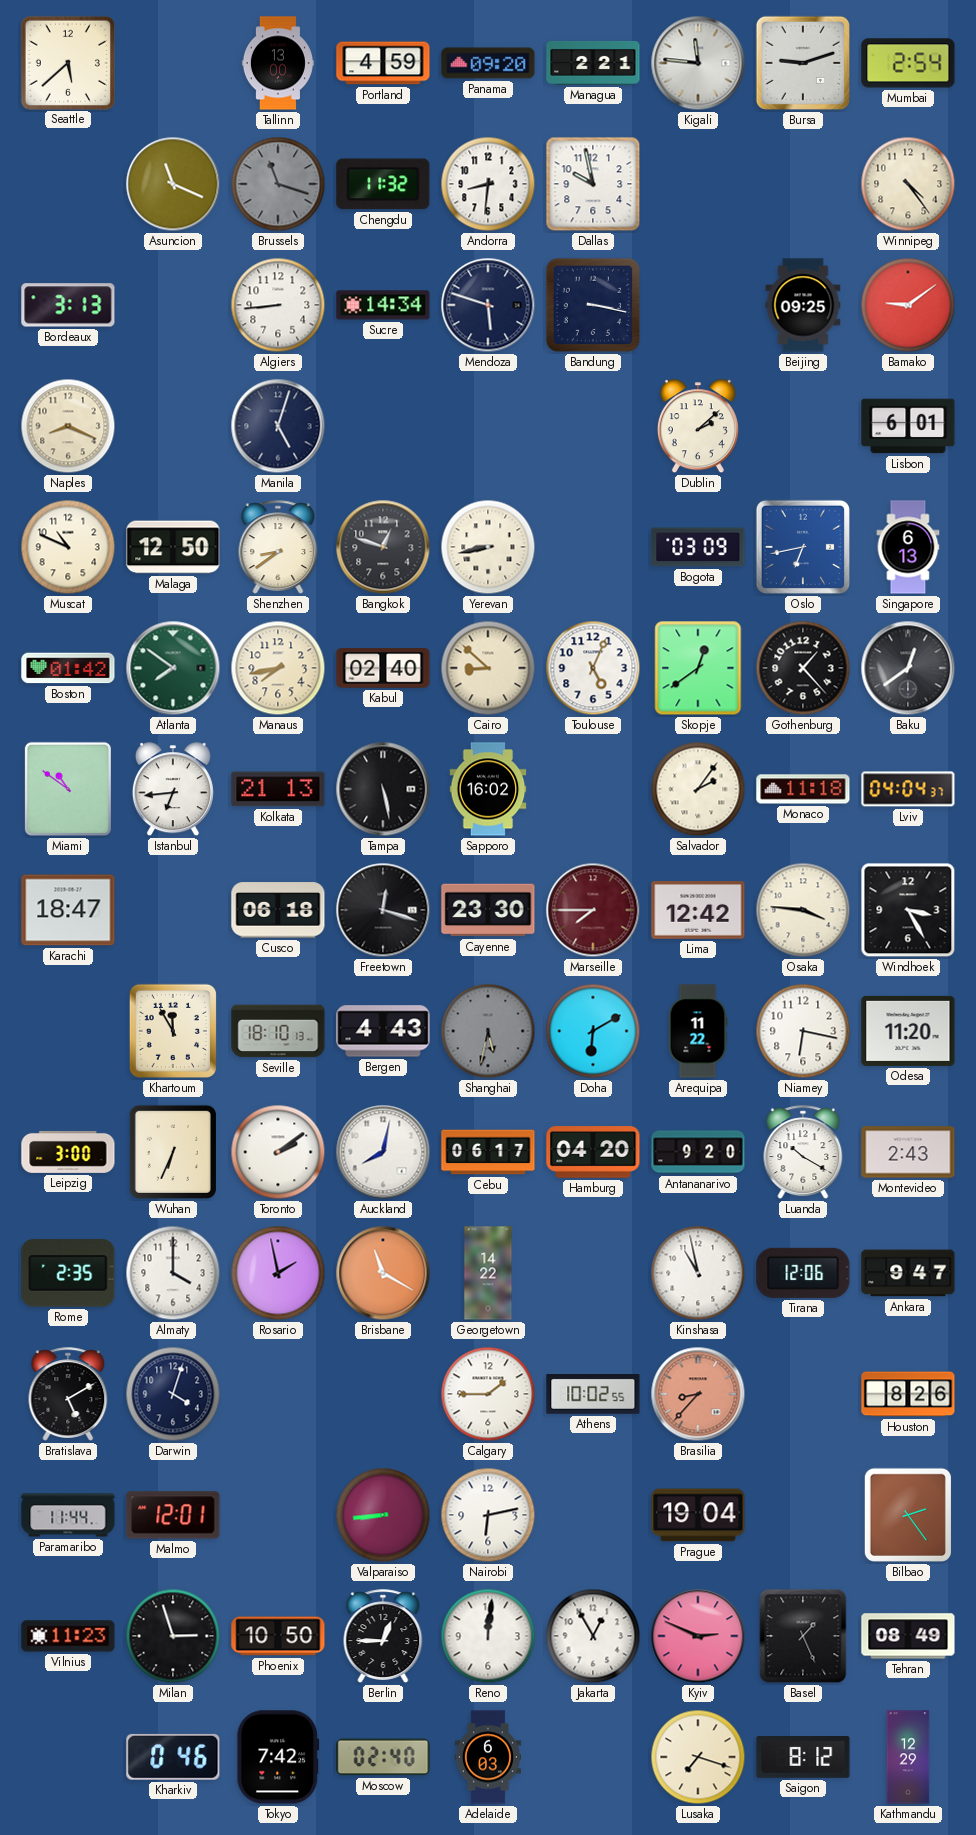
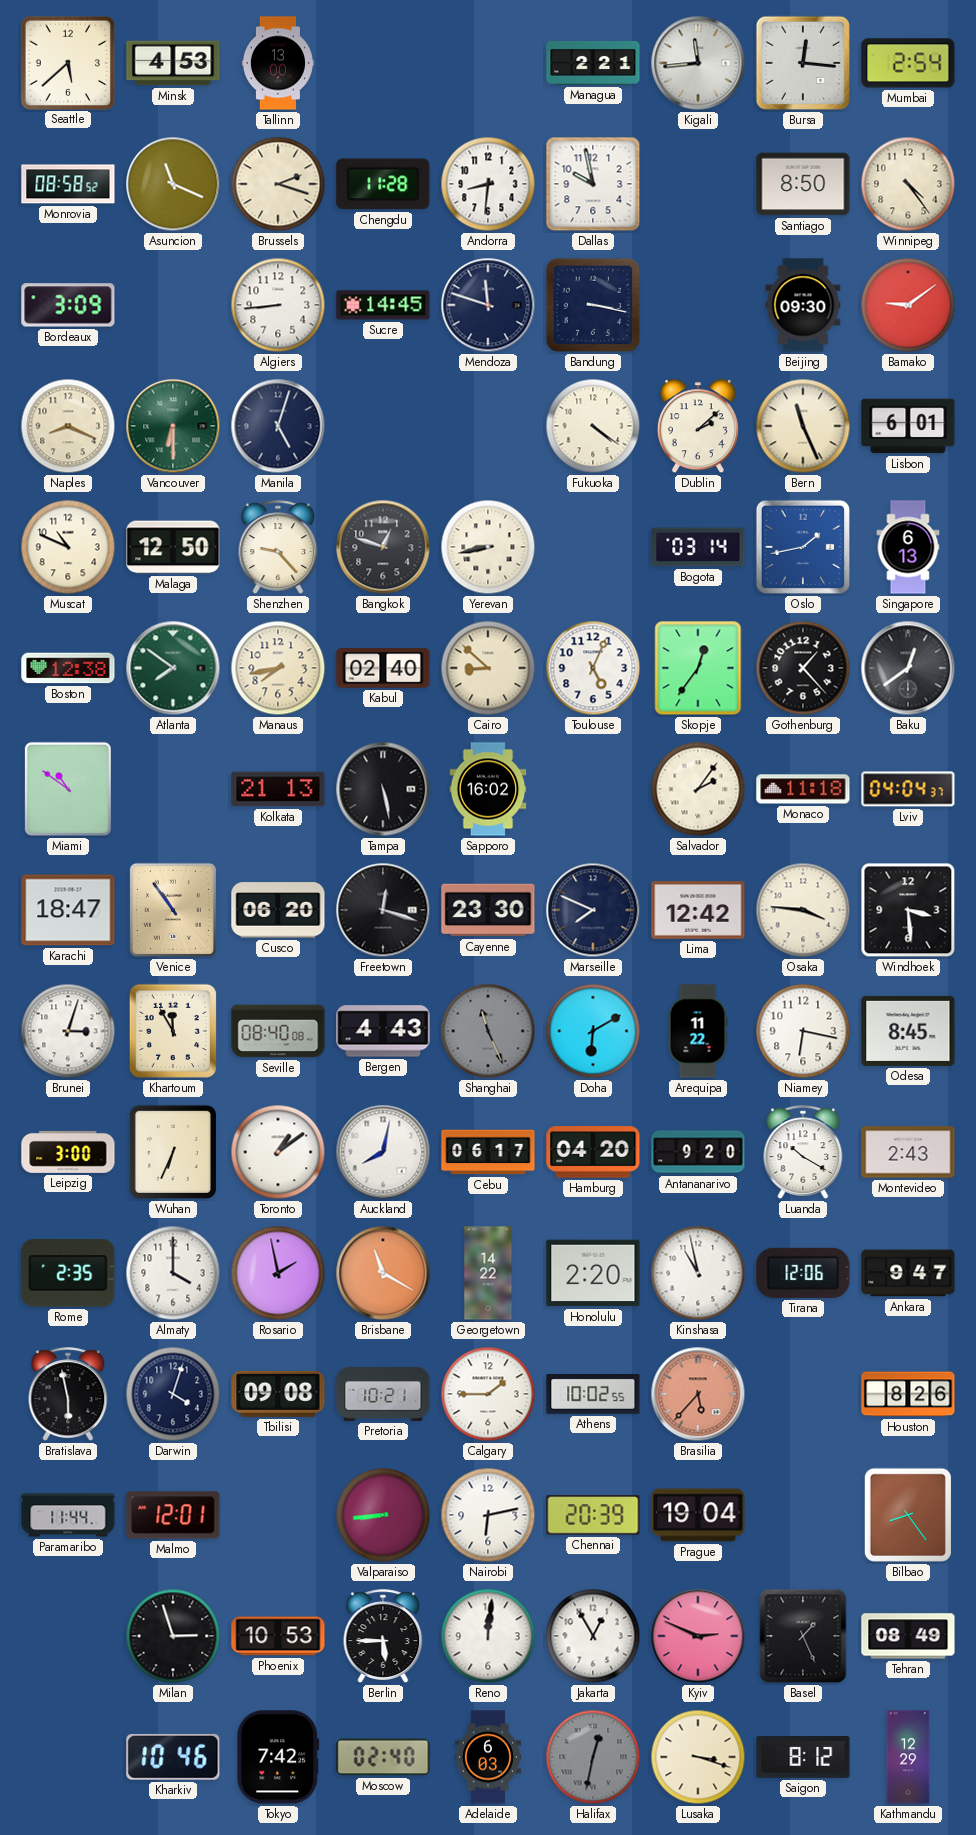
Minsk: none -> 4:53 (173, 63)
Portland: 4:59 -> none (383, 63)
Panama: 09:20 -> none (488, 63)
Kigali: 11:46 -> 11:44 (698, 63)
Bursa: 9:12 -> 12:16 (803, 63)
Monrovia: none -> 08:58 (68, 184)
Brussels: 11:18 -> 2:18 (278, 184)
Brussels dial: grey -> cream (278, 184)
Chengdu: 11:32 -> 11:28 (383, 184)
Santiago: none -> 8:50 (803, 184)
Bordeaux: 3:13 -> 3:09 (68, 305)
Sucre: 14:34 -> 14:45 (383, 305)
Mendoza: 5:48 -> 11:48 (488, 305)
Beijing: 09:25 -> 09:30 (803, 305)
Vancouver: none -> 6:30 (173, 426)
Fukuoka: none -> 4:21 (593, 426)
Bern: none -> 11:26 (803, 426)
Shenzhen: 8:39 -> 9:23 (278, 547)
Bogota: 03:09 -> 03:14 (698, 547)
Oslo: 6:43 -> 1:43 (803, 547)
Boston: 01:42 -> 12:38 (68, 668)
Skopje: 12:39 -> 12:36 (698, 668)
Istanbul: 6:44 -> none (173, 790)
Venice: none -> 10:54 (173, 910)
Cusco: 06:18 -> 06:20 (278, 910)
Marseille: 7:45 -> 7:49 (593, 910)
Marseille dial: burgundy -> navy (593, 910)
Windhoek: 3:25 -> 3:29 (908, 910)
Brunei: none -> 3:03 (68, 1031)
Seville: 18:10 -> 08:40 (278, 1031)
Shanghai: 5:32 -> 11:26 (488, 1031)
Odesa: 11:20 -> 8:45 (908, 1031)
Toronto: 2:09 -> 1:09 (278, 1152)
Honolulu: none -> 2:20 (593, 1273)
Bratislava: 5:10 -> 5:58 (68, 1394)
Tbilisi: none -> 09:08 (278, 1394)
Pretoria: none -> 10:21 (383, 1394)
Brasilia: 8:37 -> 5:37 (698, 1394)
Chennai: none -> 20:39 (593, 1515)
Bilbao: 2:24 -> 8:24 (908, 1515)
Vilnius: 11:23 -> none (68, 1636)
Phoenix: 10:50 -> 10:53 (278, 1636)
Berlin: 12:45 -> 5:45 (383, 1636)
Kharkiv: 0:46 -> 10:46 (173, 1757)
Halifax: none -> 12:32 (593, 1757)
Lusaka: 7:18 -> 3:18 (698, 1757)
